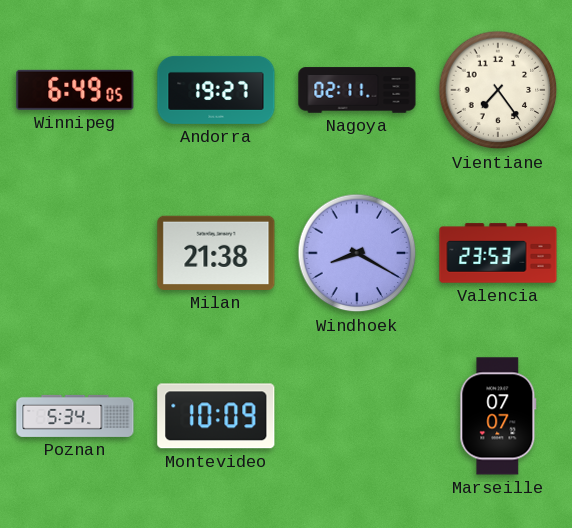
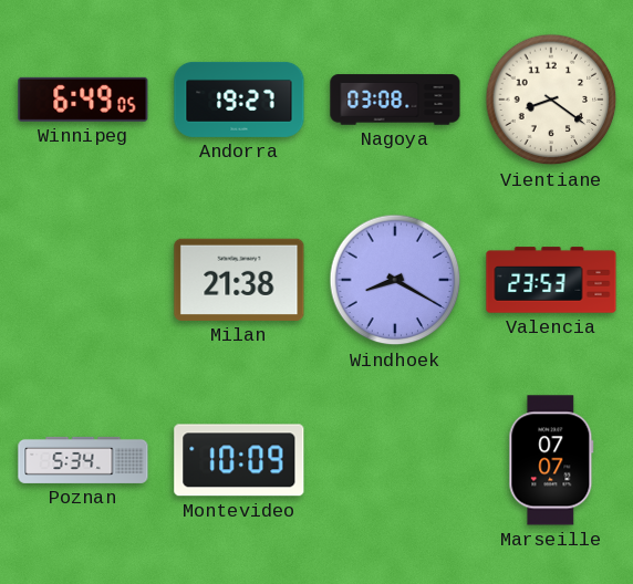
Nagoya: 02:11 -> 03:08 (395, 100)
Vientiane: 7:24 -> 8:21 (551, 100)
